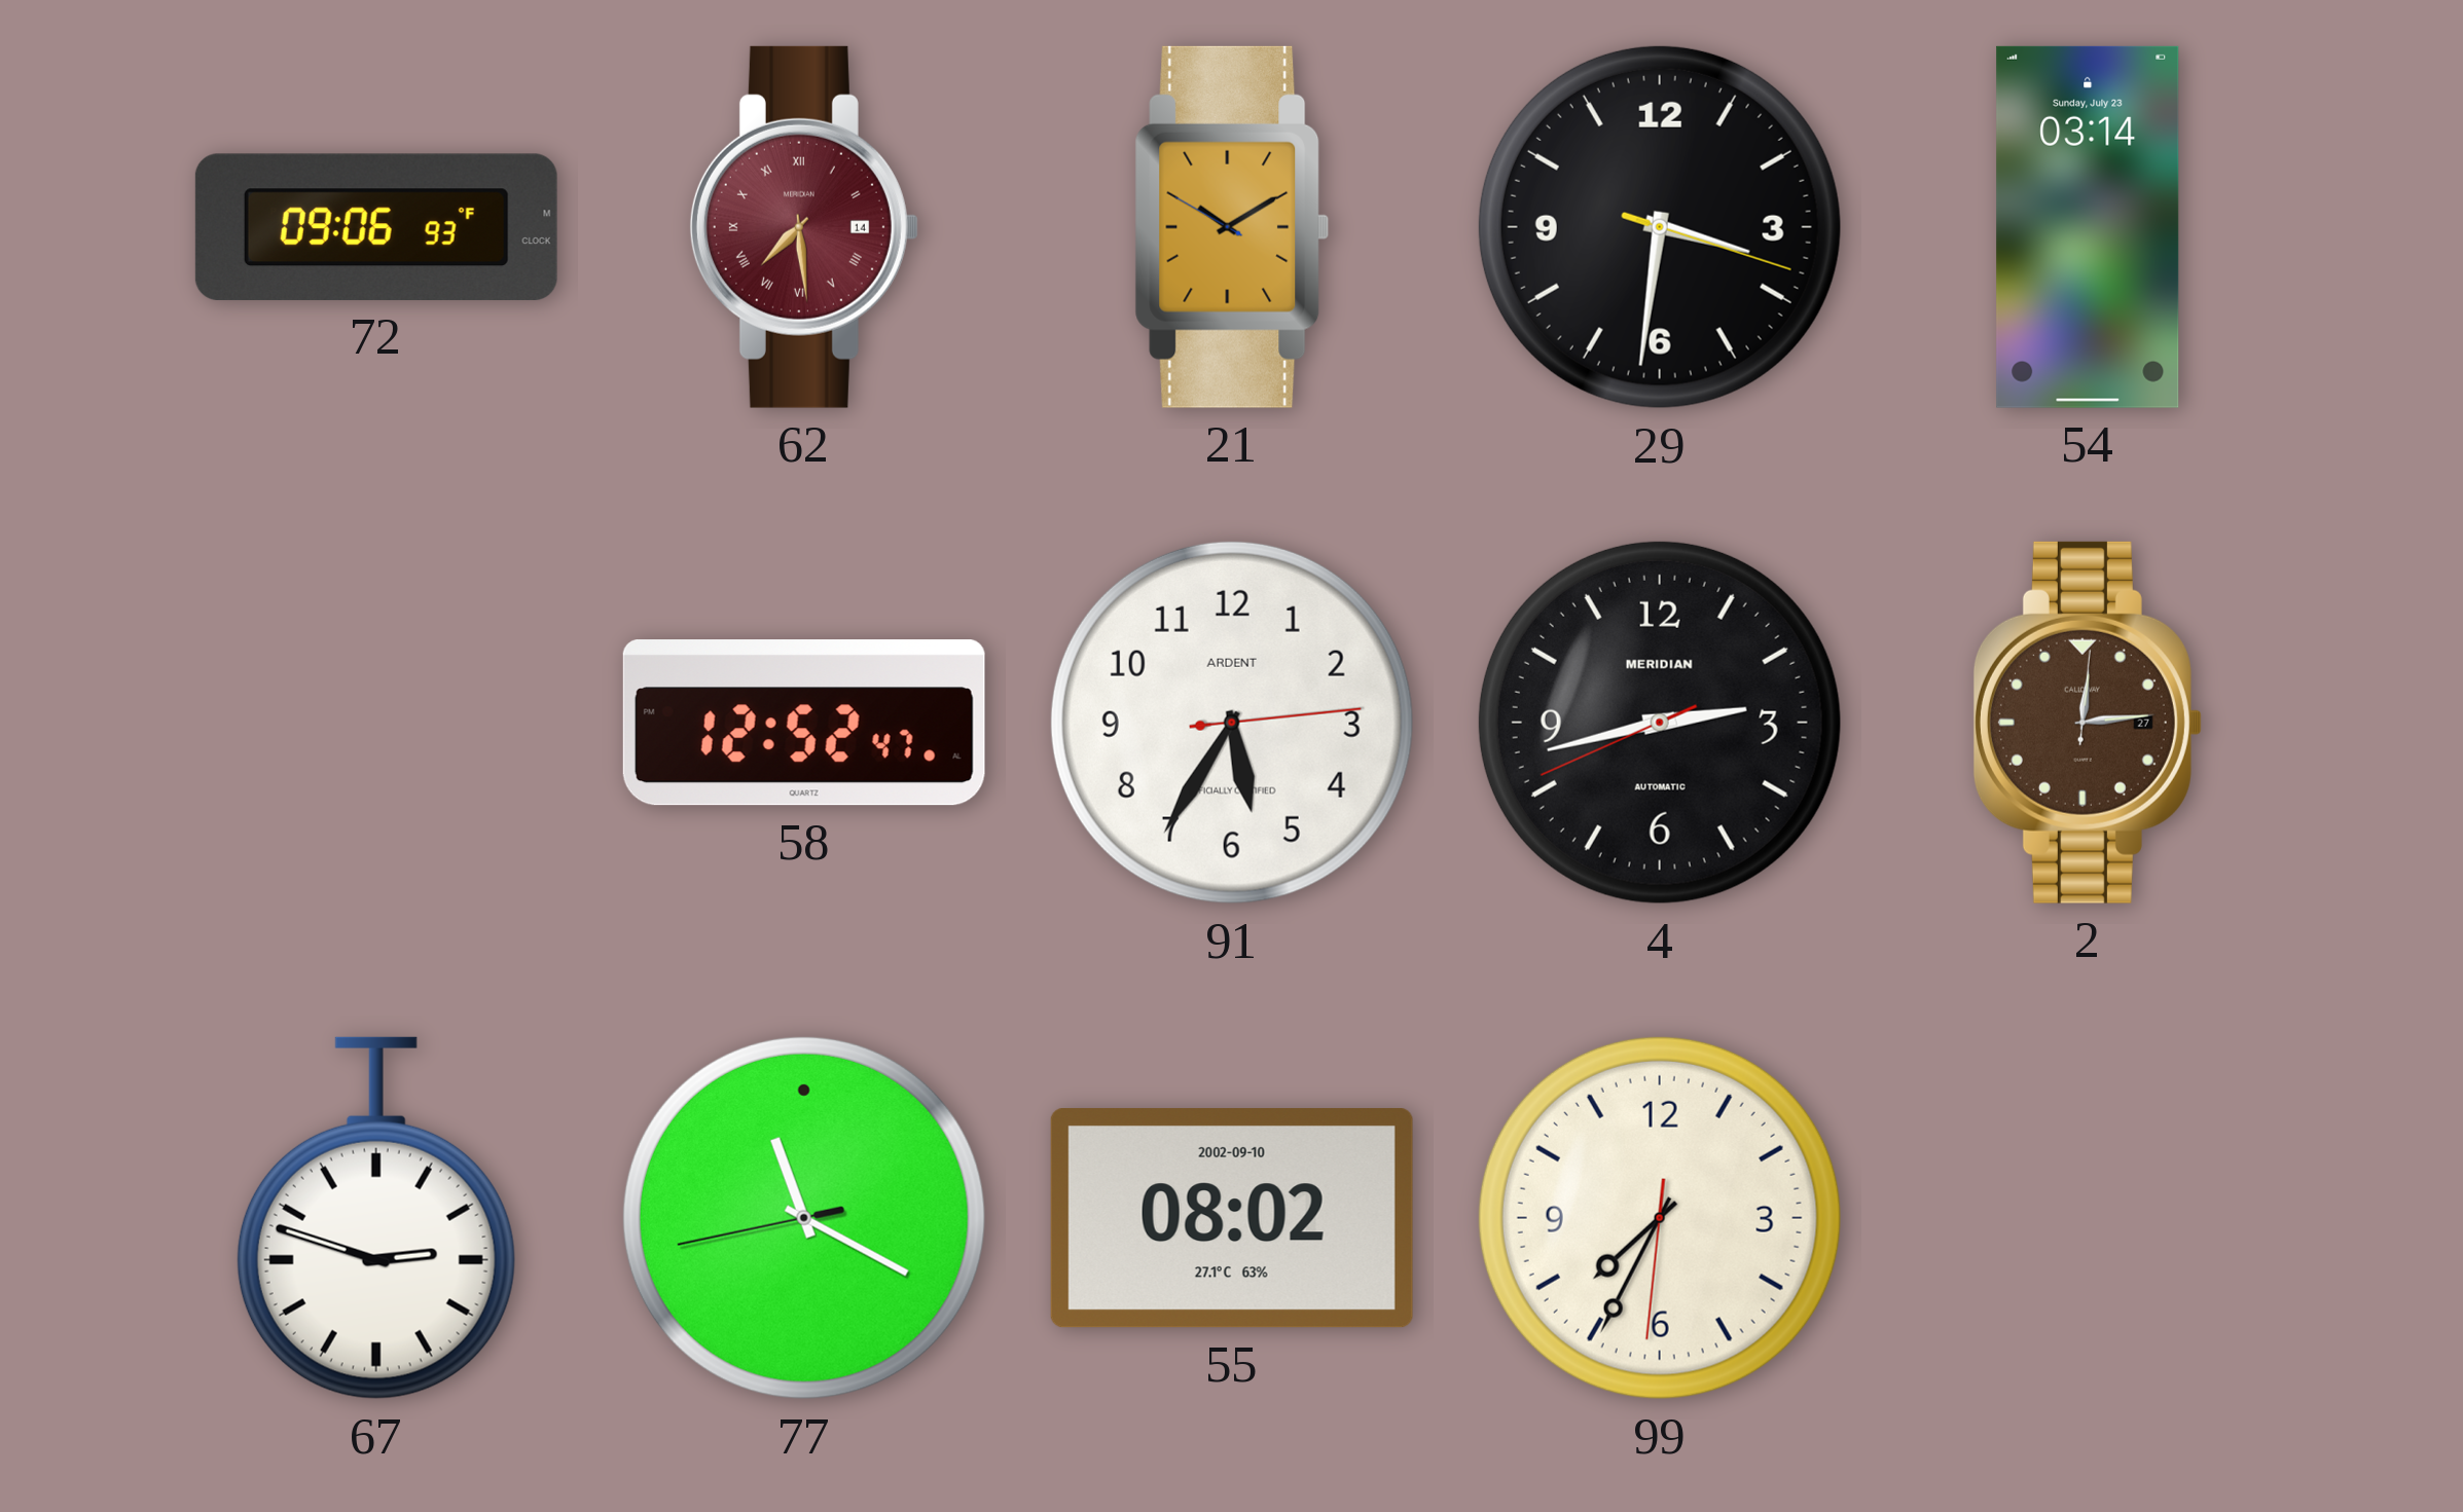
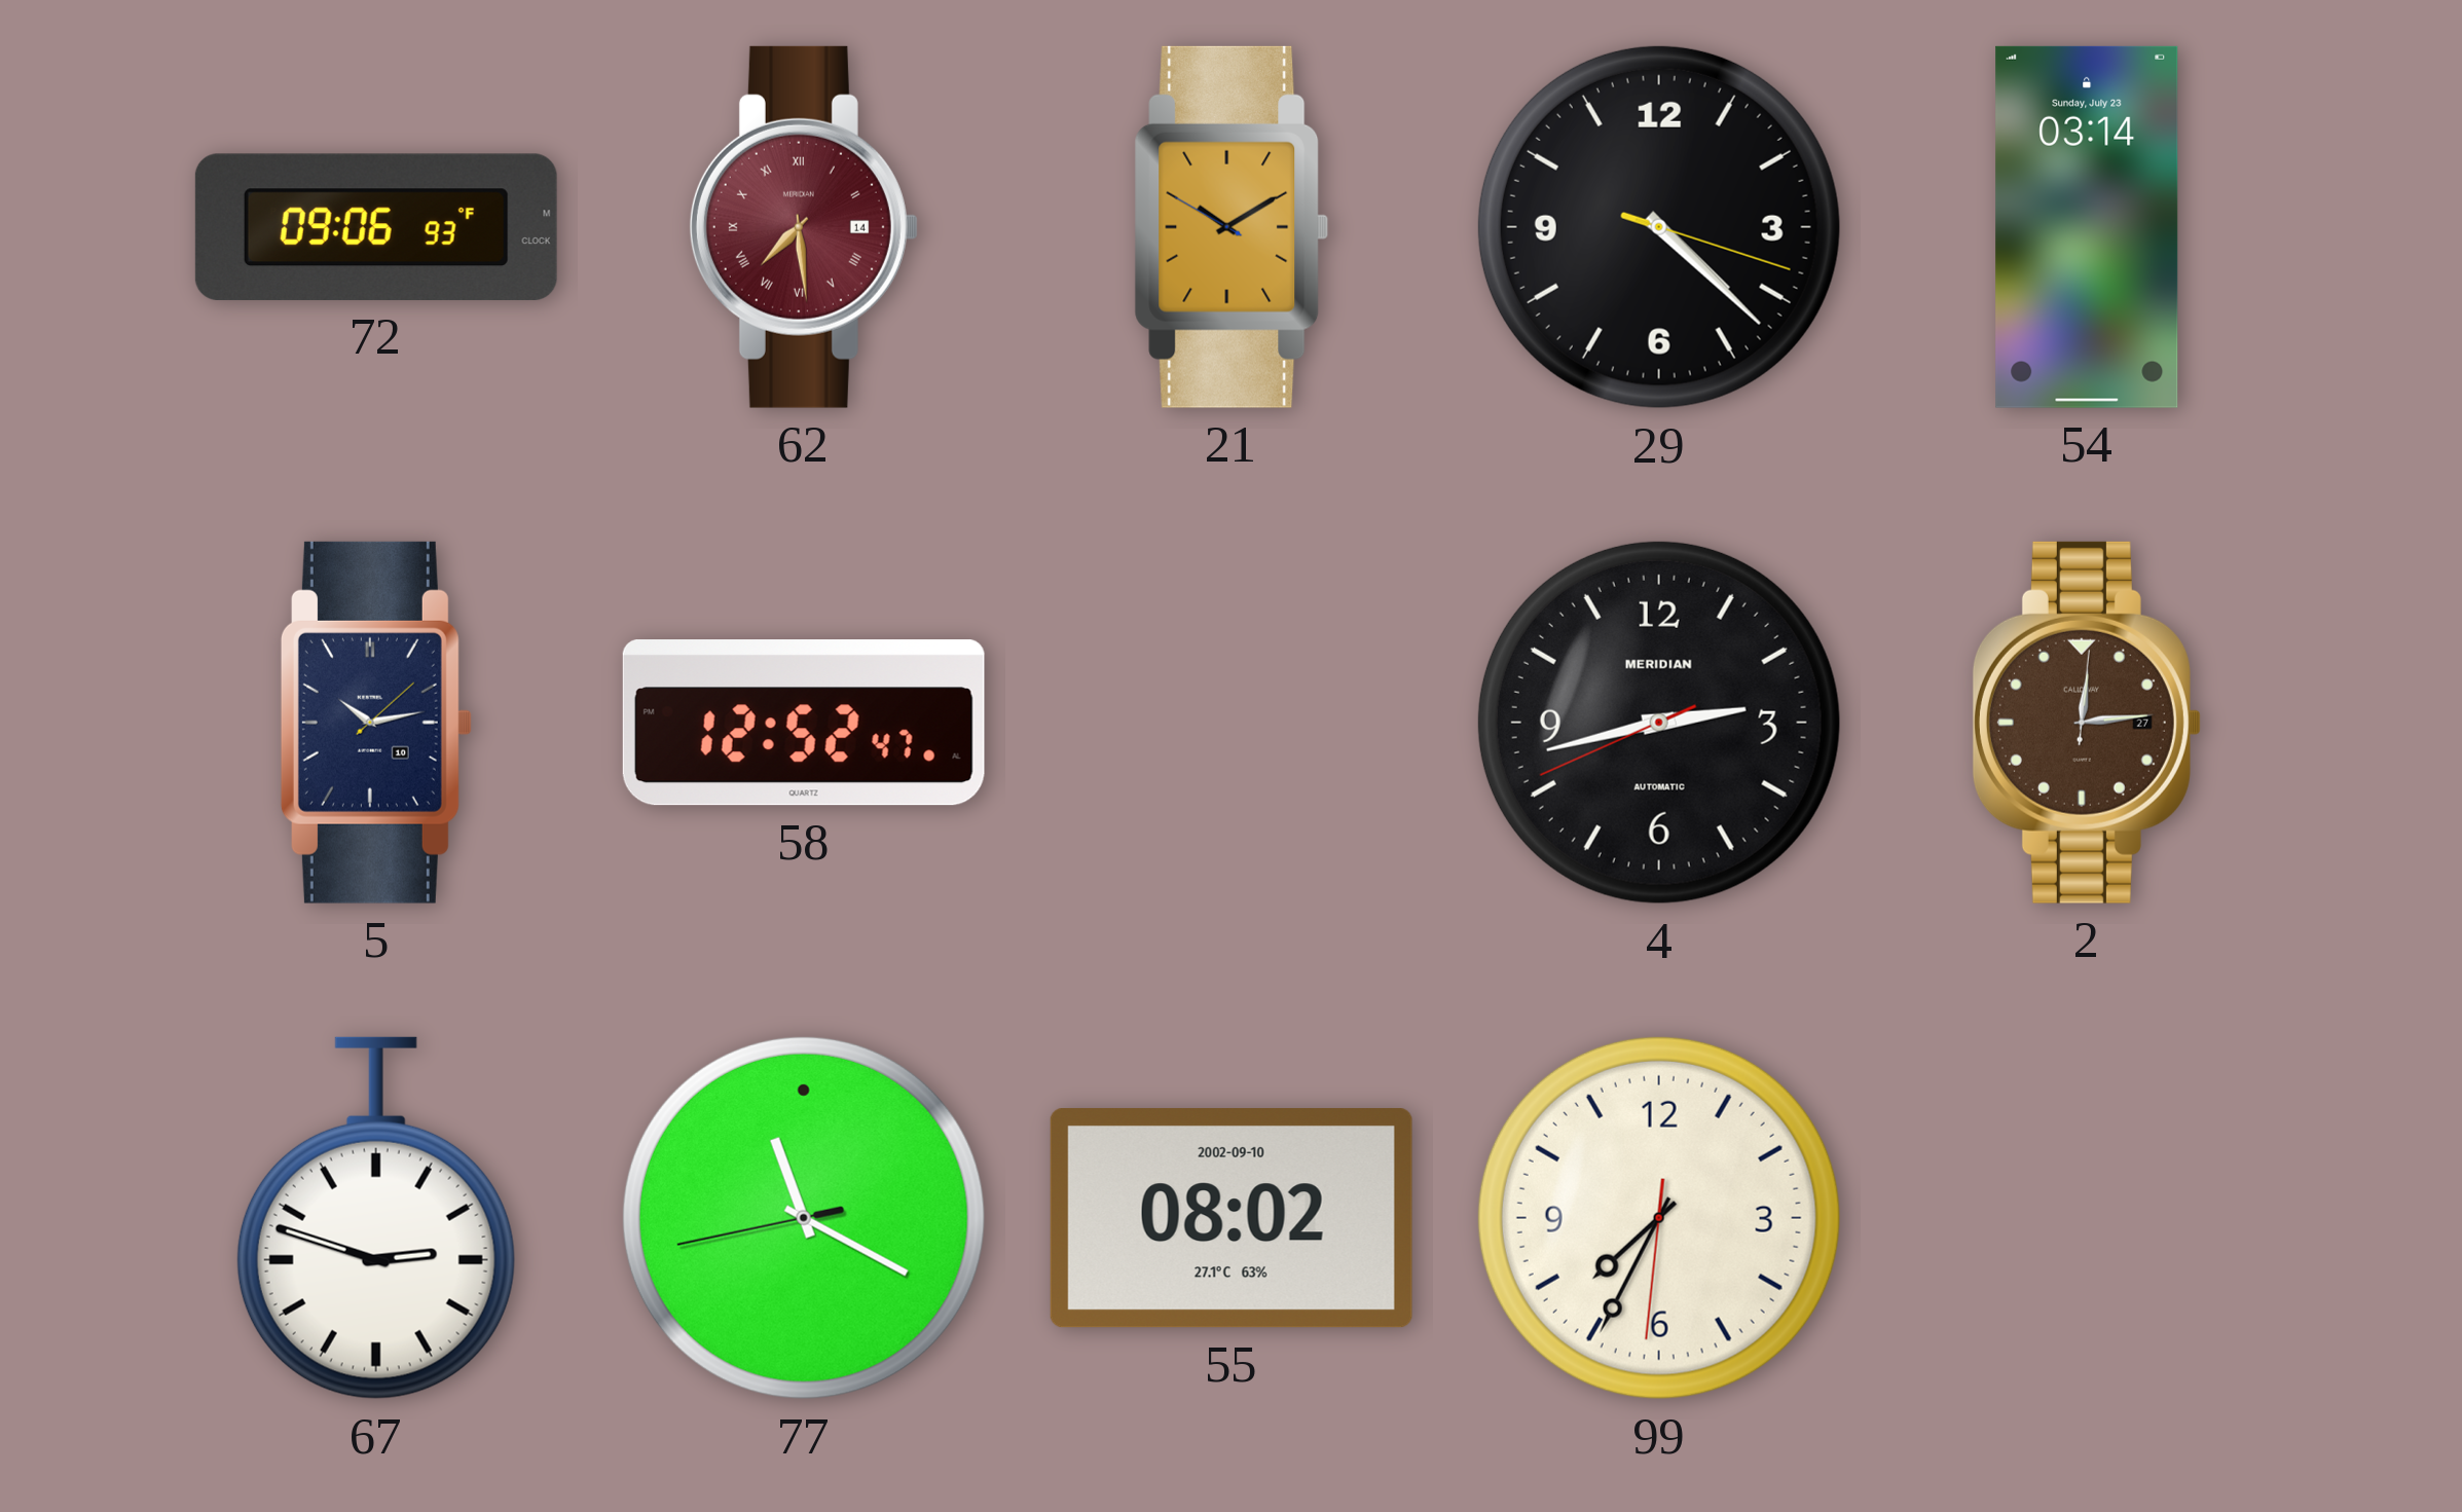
29: 3:31 -> 4:22 (1659, 227)
5: none -> 10:13 (376, 723)
91: 5:35 -> none (1232, 723)
